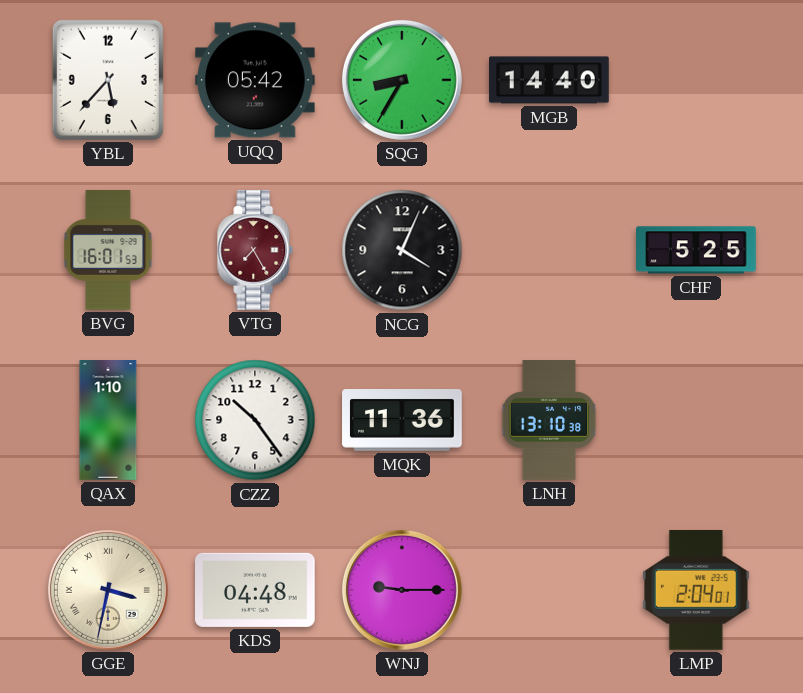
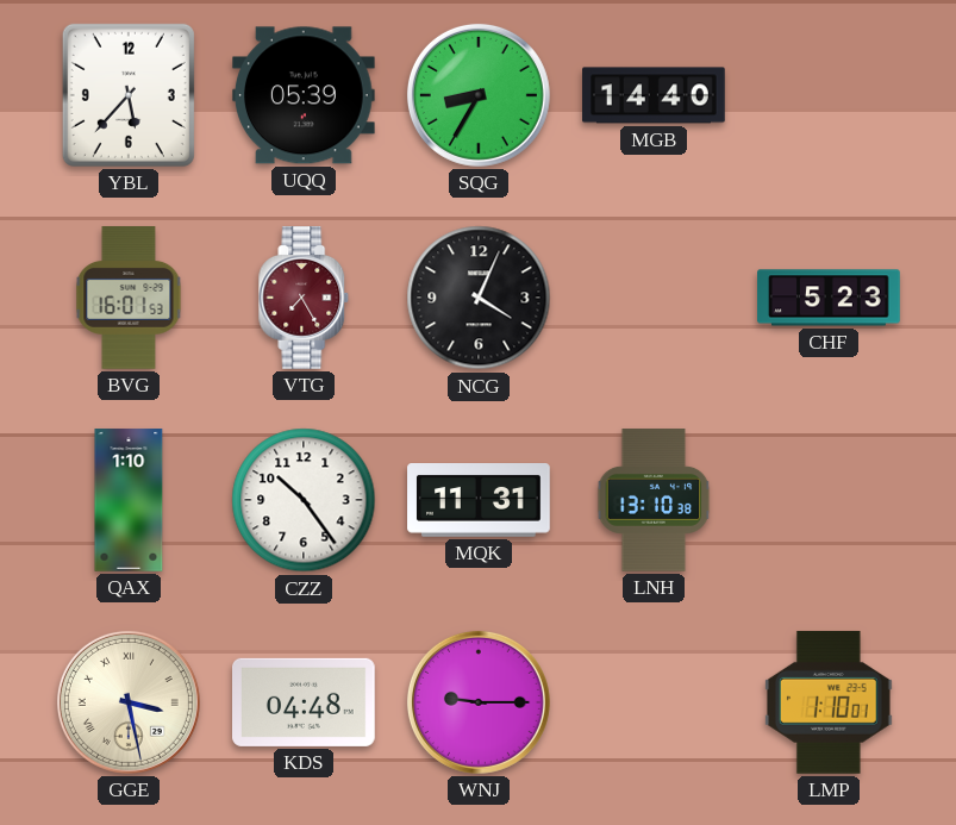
UQQ: 05:42 -> 05:39 (304, 95)
CHF: 5:25 -> 5:23 (829, 298)
MQK: 11:36 -> 11:31 (479, 500)
GGE: 3:32 -> 3:28 (129, 702)
LMP: 2:04 -> 1:10 (829, 702)
